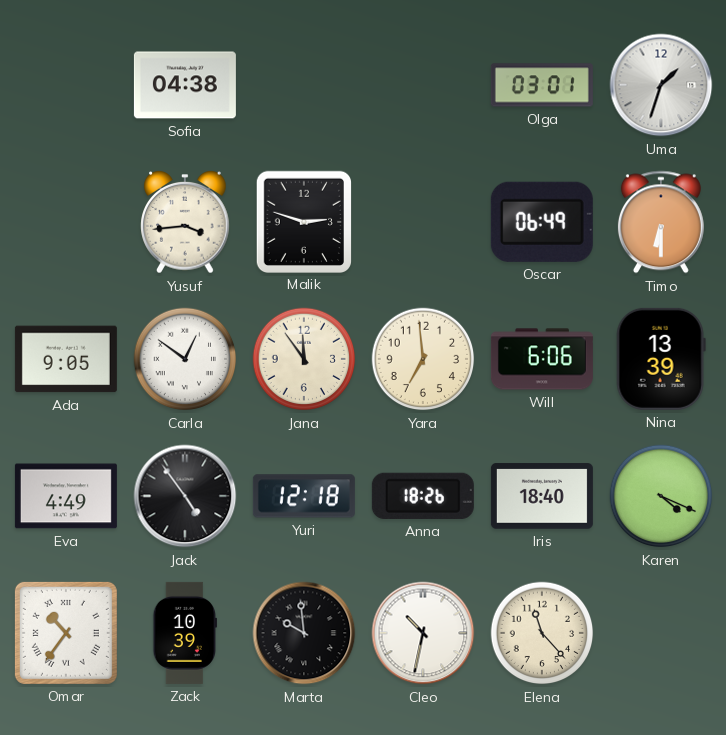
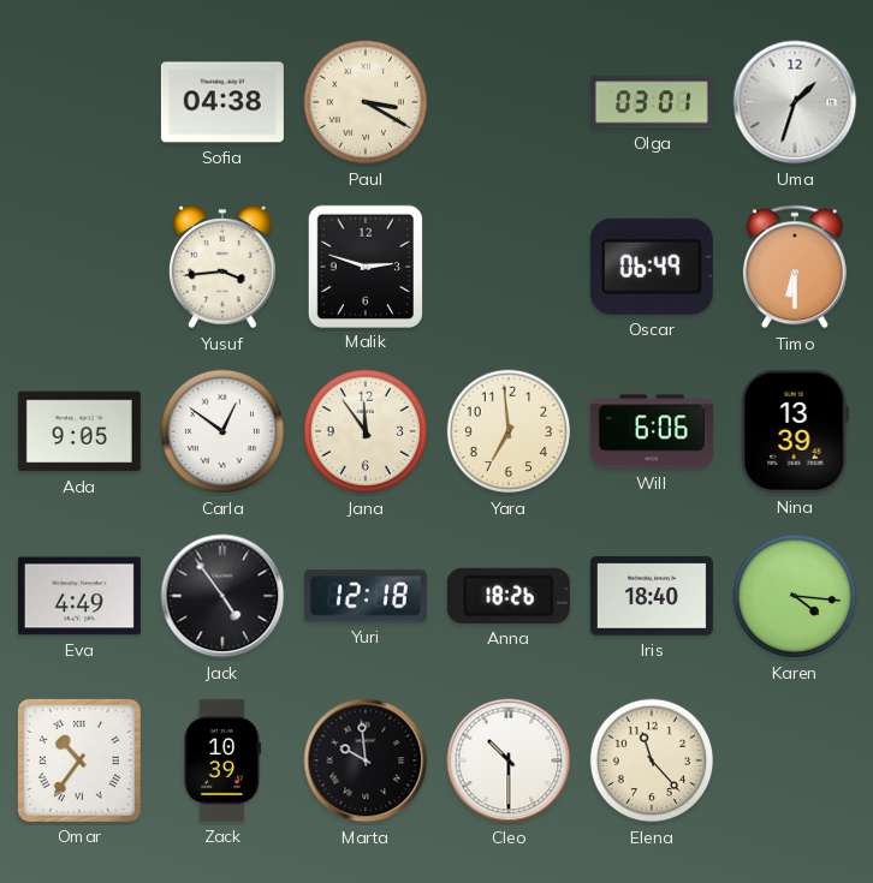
Paul: none -> 3:20 (366, 102)
Karen: 4:19 -> 4:16 (795, 596)
Cleo: 10:32 -> 10:30 (509, 760)
